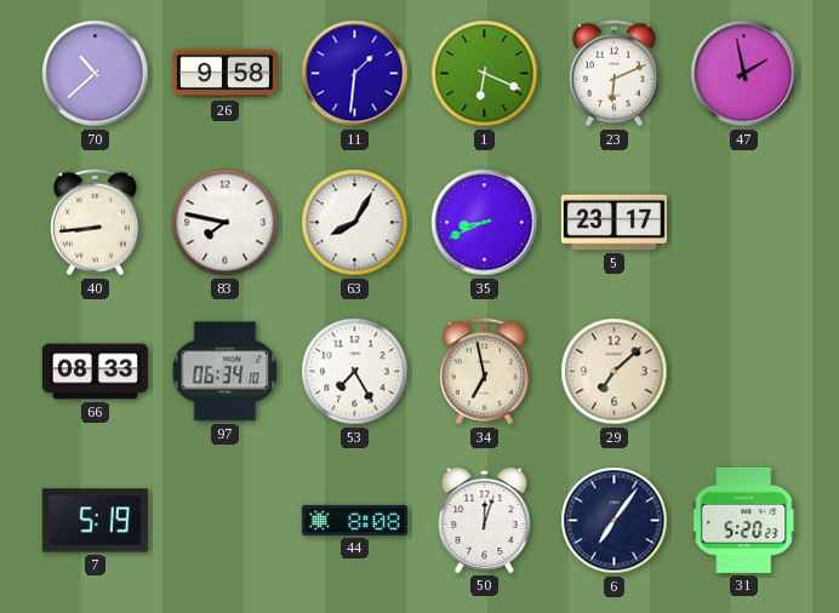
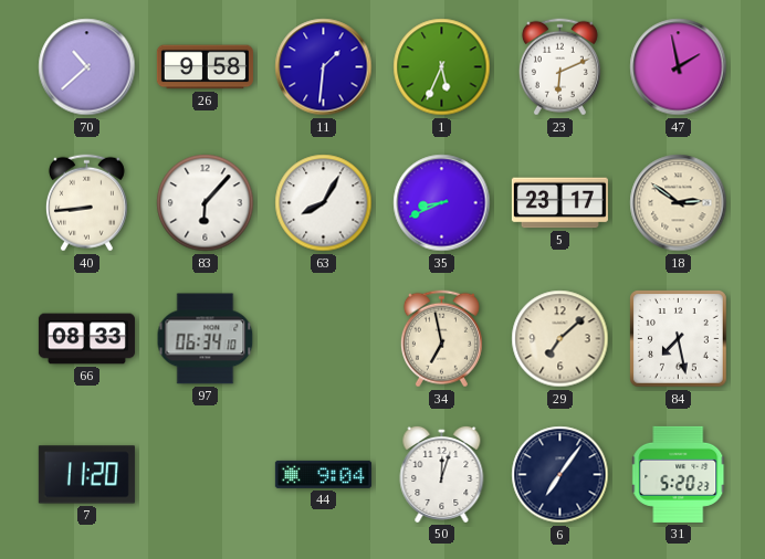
1: 6:19 -> 5:34 (442, 67)
83: 7:47 -> 6:07 (206, 203)
18: none -> 2:51 (679, 203)
53: 7:25 -> none (355, 372)
84: none -> 7:28 (679, 339)
7: 5:19 -> 11:20 (86, 475)
44: 8:08 -> 9:04 (323, 474)
